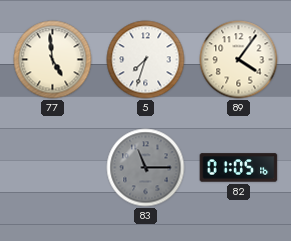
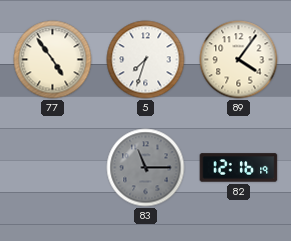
77: 4:59 -> 4:54 (53, 60)
82: 01:05 -> 12:16 (239, 168)
